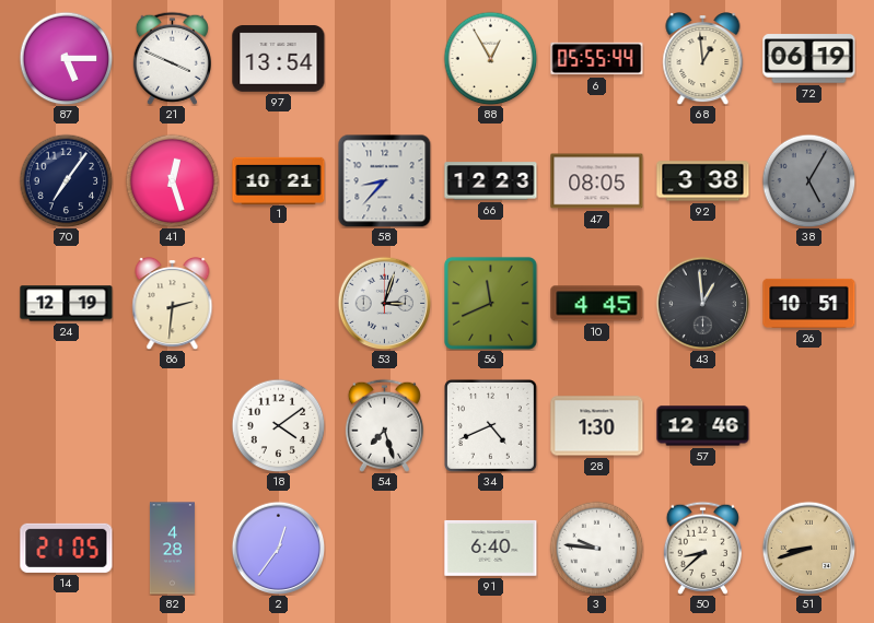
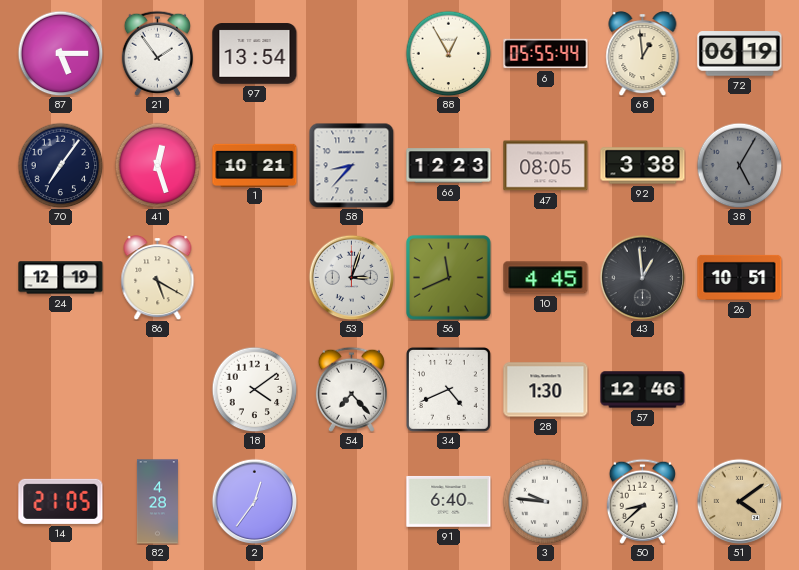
21: 3:49 -> 1:54 (157, 53)
86: 2:31 -> 5:20 (158, 277)
54: 7:27 -> 7:23 (351, 389)
51: 8:42 -> 4:09 (739, 501)
